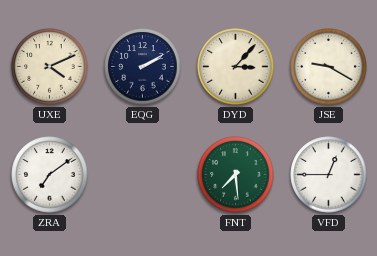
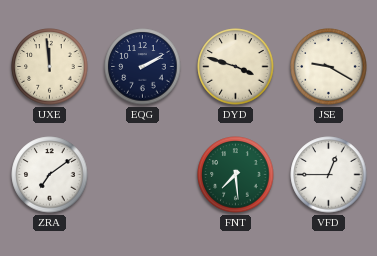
UXE: 4:11 -> 11:59 (50, 67)
DYD: 3:07 -> 3:48 (236, 67)
